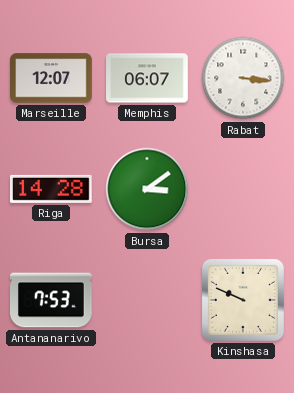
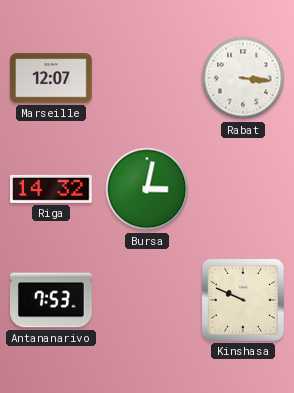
Memphis: 06:07 -> none (148, 78)
Riga: 14:28 -> 14:32 (52, 189)
Bursa: 3:09 -> 3:02 (147, 189)
